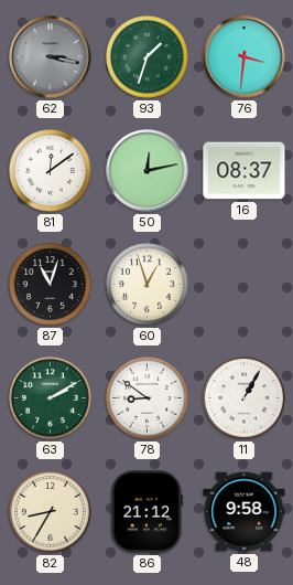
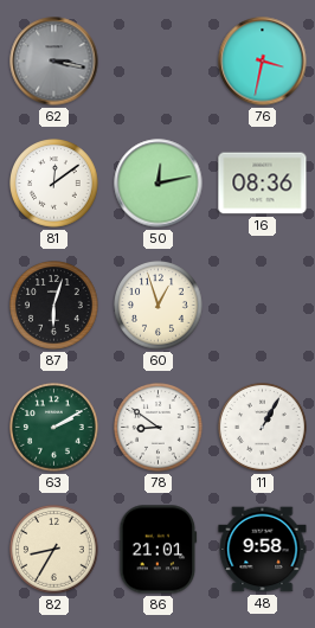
93: 1:33 -> none (148, 57)
76: 3:31 -> 3:32 (263, 62)
16: 08:37 -> 08:36 (263, 184)
87: 11:03 -> 6:03 (54, 306)
86: 21:12 -> 21:01 (159, 550)
